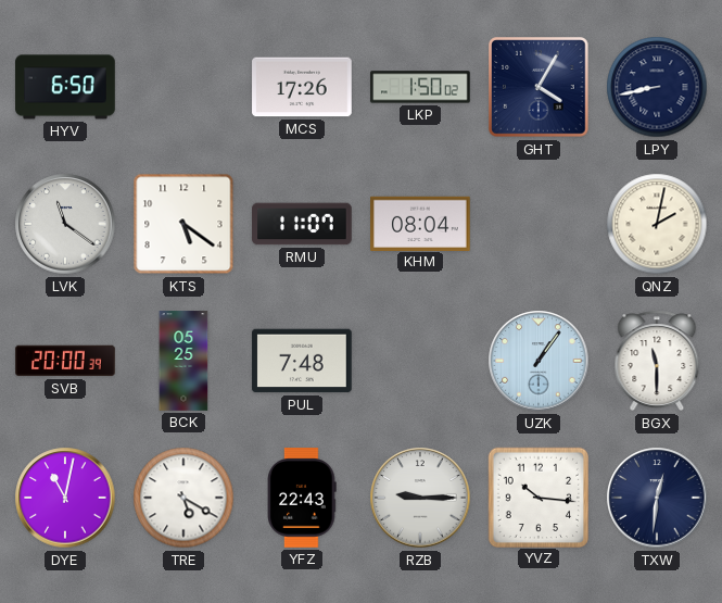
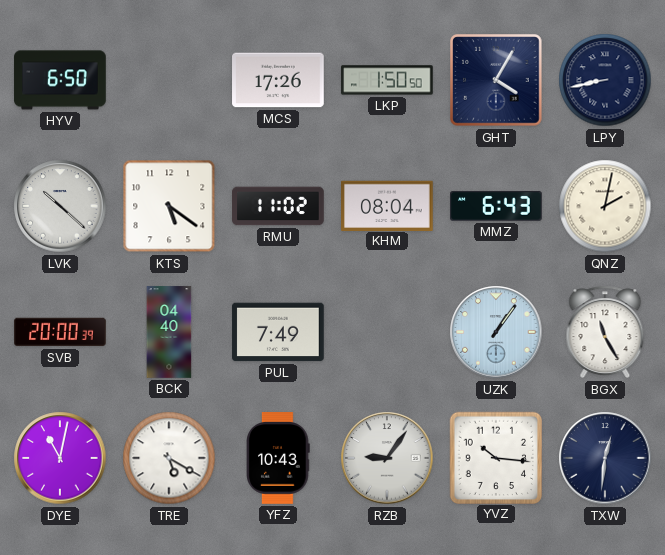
LKP: 1:50:02 -> 1:50:50 (387, 80)
LVK: 11:21 -> 10:22 (60, 206)
RMU: 11:07 -> 11:02 (278, 206)
MMZ: none -> 6:43 (497, 206)
BCK: 05:25 -> 04:40 (169, 332)
PUL: 7:48 -> 7:49 (278, 332)
BGX: 11:30 -> 11:25 (605, 332)
YFZ: 22:43 -> 10:43 (278, 458)
RZB: 9:15 -> 9:06 (387, 458)
